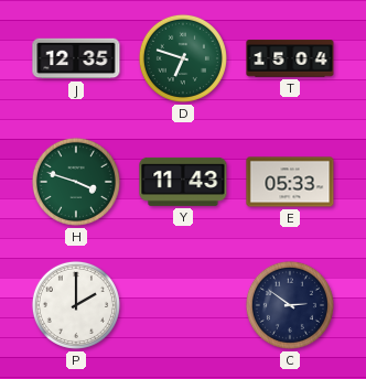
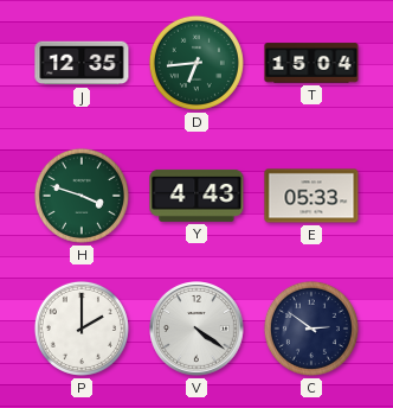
D: 6:48 -> 6:44 (196, 63)
Y: 11:43 -> 4:43 (196, 196)
V: none -> 4:21 (198, 330)
